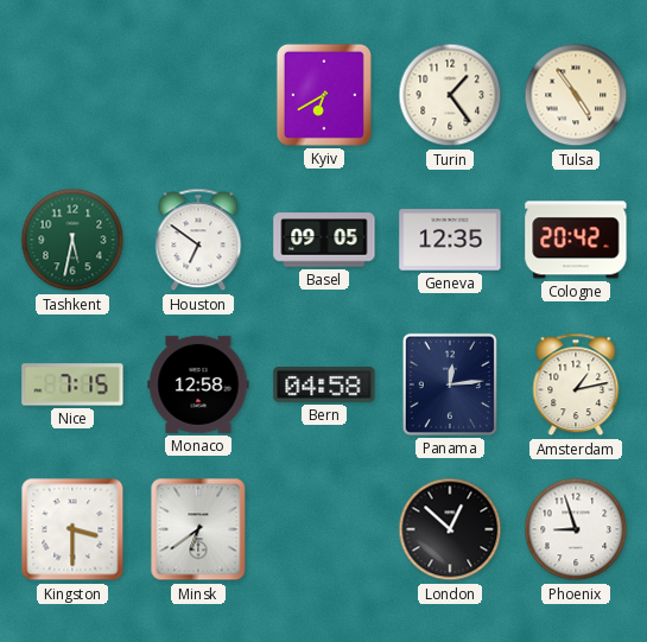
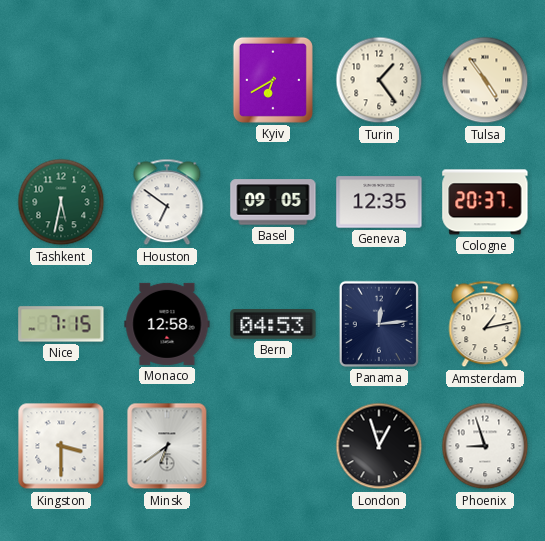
Cologne: 20:42 -> 20:37 (485, 202)
Bern: 04:58 -> 04:53 (273, 324)
London: 12:52 -> 12:57 (379, 446)
